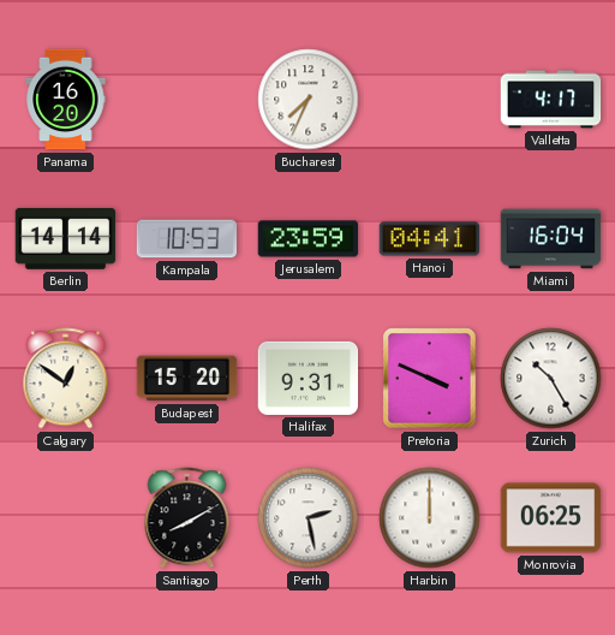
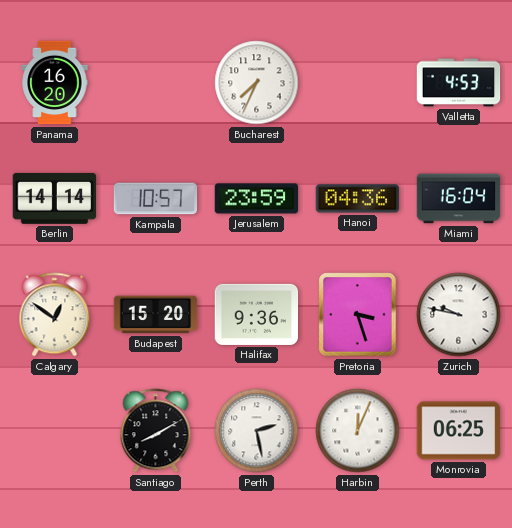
Valletta: 4:17 -> 4:53 (459, 83)
Kampala: 10:53 -> 10:57 (156, 199)
Hanoi: 04:41 -> 04:36 (358, 199)
Halifax: 9:31 -> 9:36 (257, 314)
Pretoria: 3:49 -> 3:27 (358, 315)
Zurich: 10:25 -> 9:47 (459, 315)
Harbin: 12:00 -> 12:04 (358, 431)
